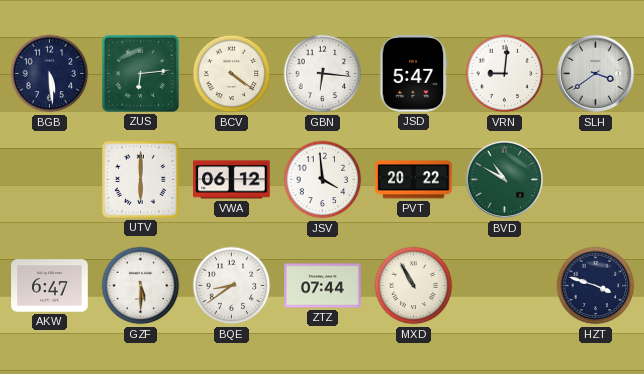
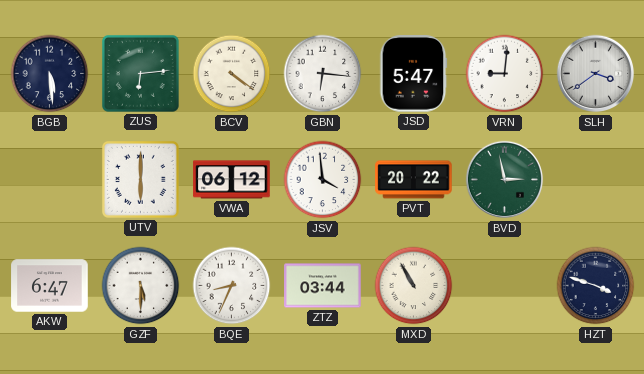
BVD: 10:50 -> 2:58 (505, 180)
BQE: 8:39 -> 8:34 (232, 286)
ZTZ: 07:44 -> 03:44 (323, 286)
